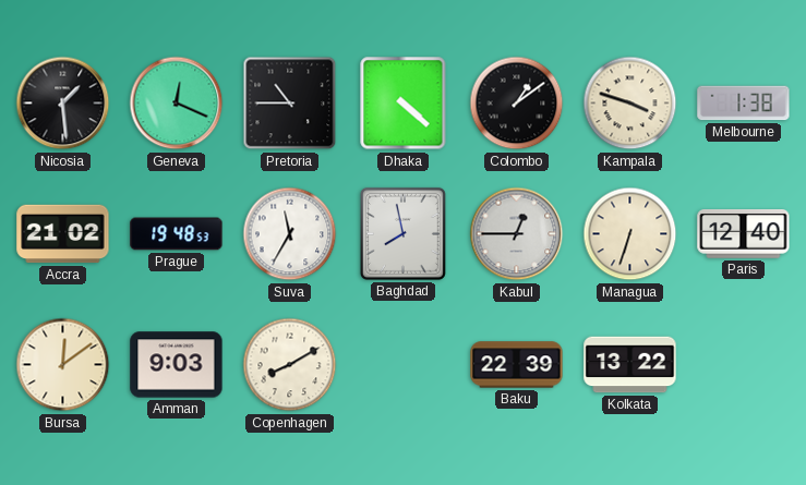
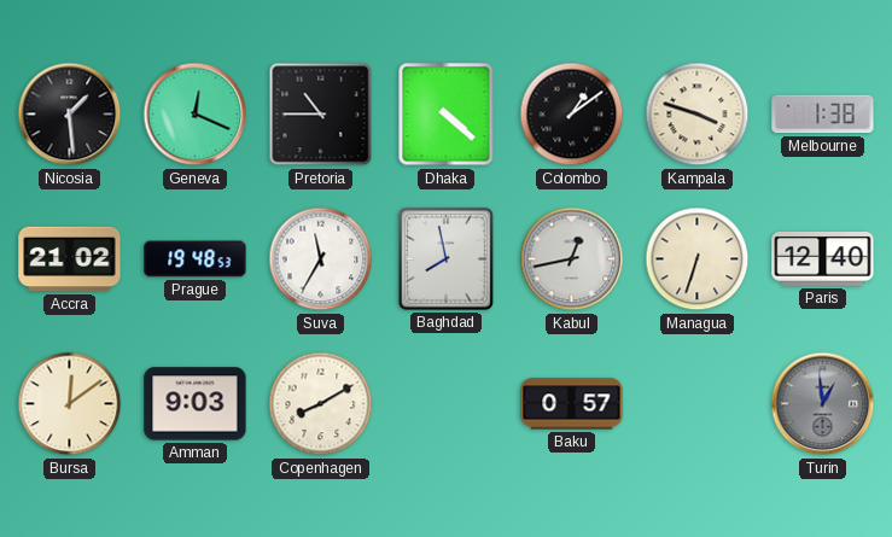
Kabul: 12:45 -> 12:43 (572, 259)
Baku: 22:39 -> 0:57 (572, 404)
Kolkata: 13:22 -> none (630, 365)
Turin: none -> 12:59 (823, 404)
